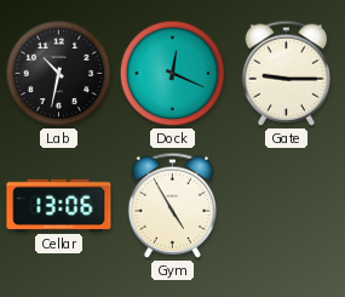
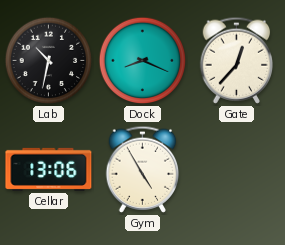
Dock: 12:19 -> 8:19 (143, 61)
Gate: 9:15 -> 12:37 (237, 60)
